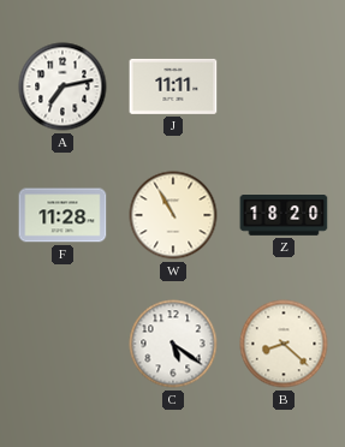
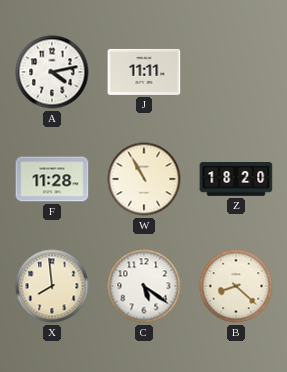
A: 7:13 -> 4:13 (52, 72)
X: none -> 7:59 (52, 286)
